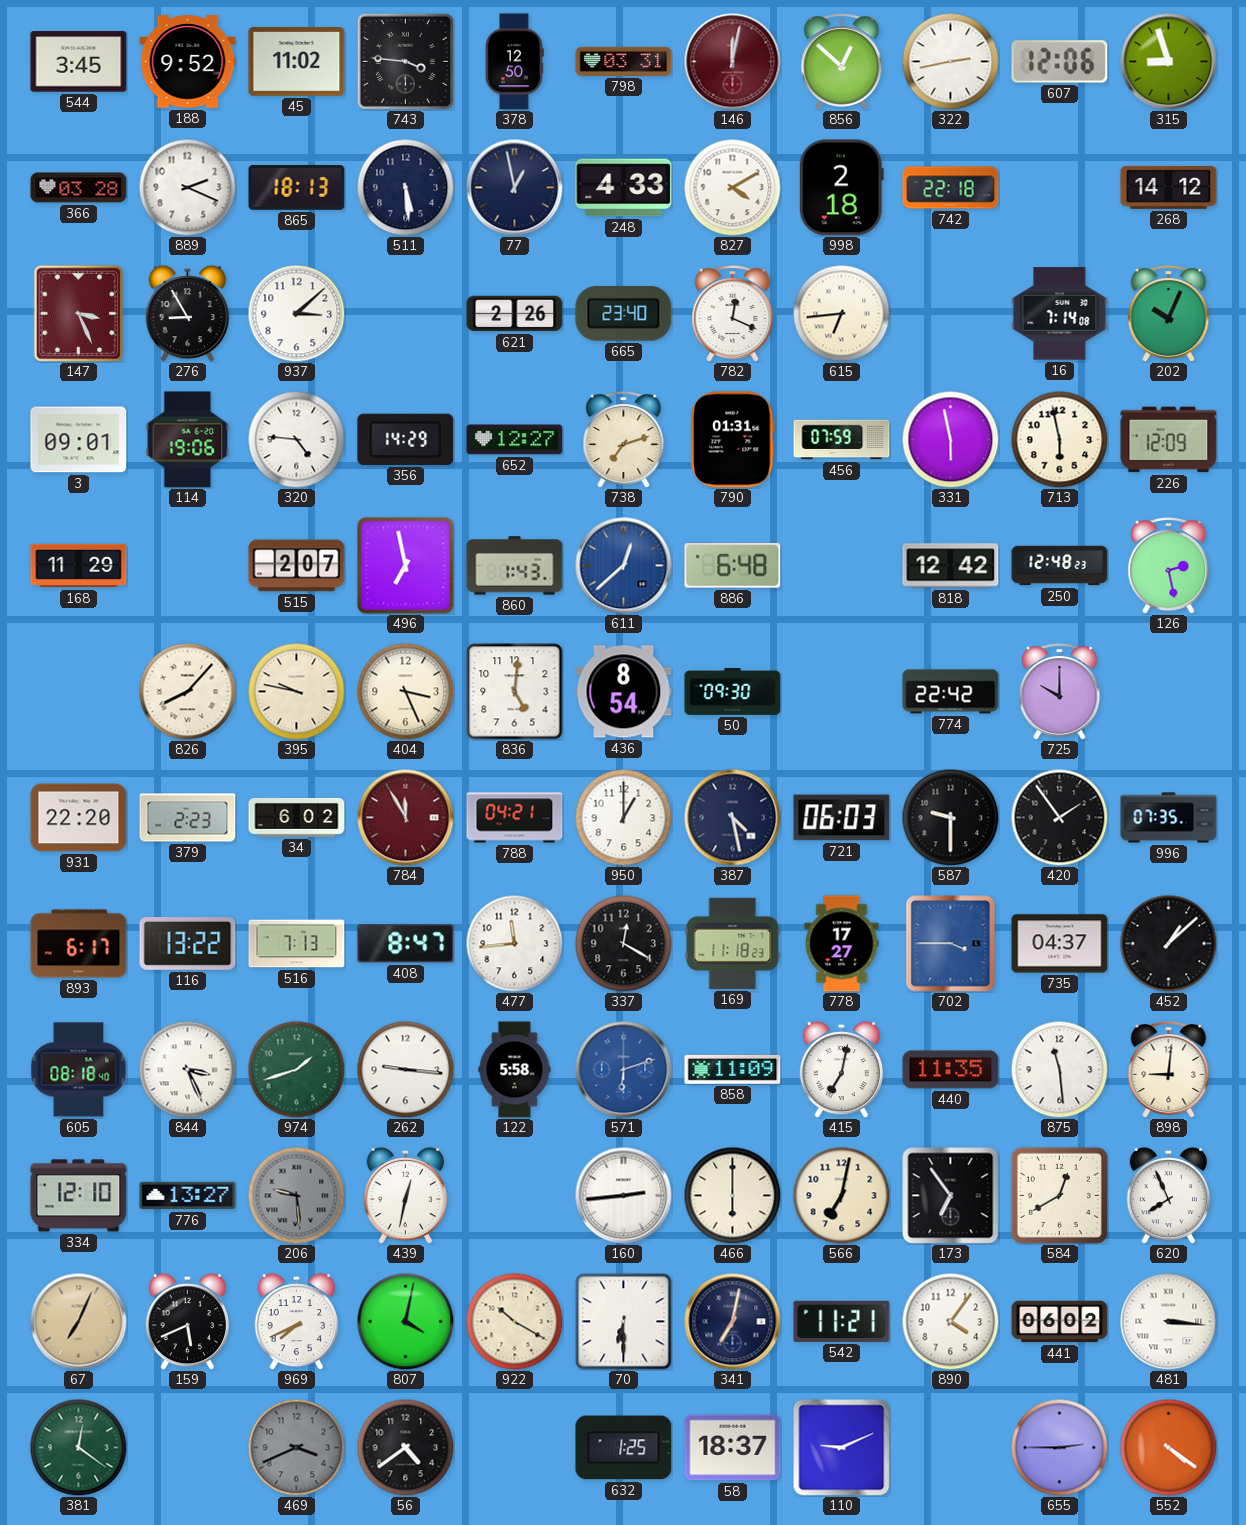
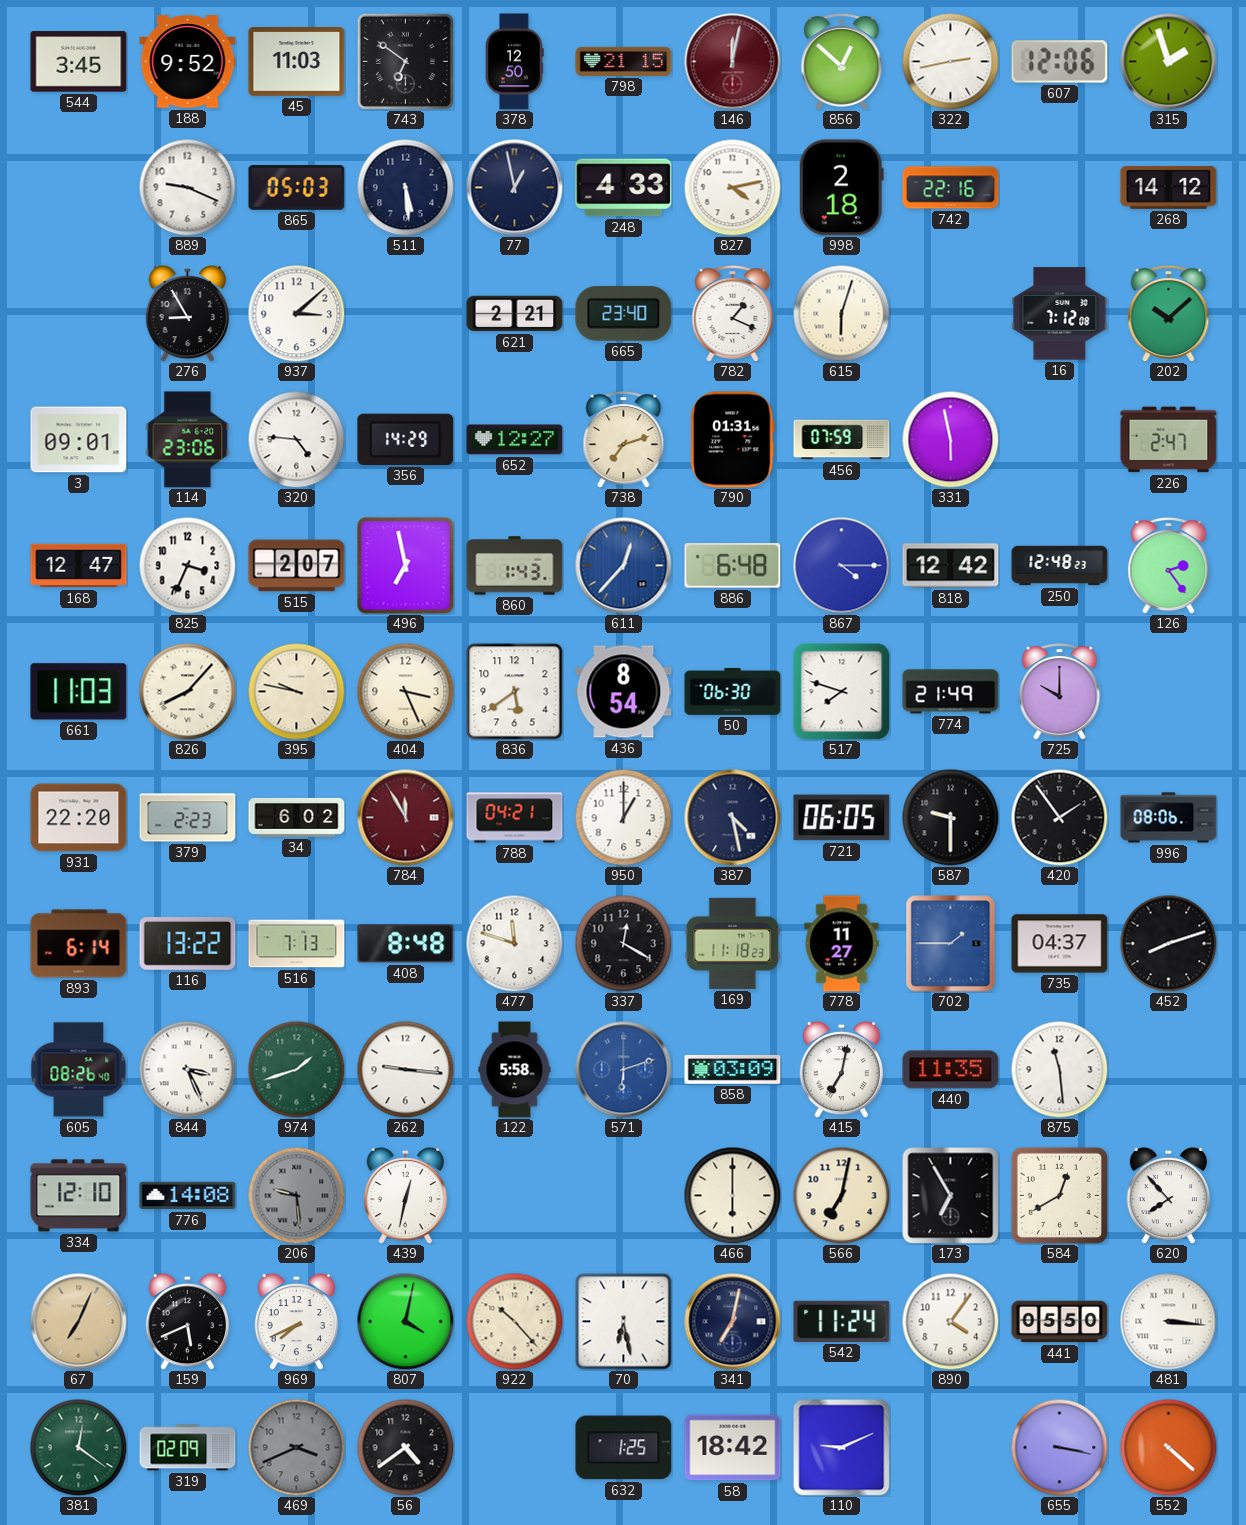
45: 11:02 -> 11:03 (297, 62)
743: 3:46 -> 6:51 (405, 61)
798: 03:31 -> 21:15 (624, 61)
315: 8:57 -> 1:57 (1169, 62)
366: 03:28 -> none (79, 188)
889: 2:19 -> 9:19 (187, 187)
865: 18:13 -> 05:03 (297, 188)
827: 4:10 -> 4:13 (732, 187)
742: 22:18 -> 22:16 (951, 188)
147: 3:26 -> none (79, 313)
621: 2:26 -> 2:21 (515, 314)
782: 12:19 -> 1:19 (733, 314)
615: 6:44 -> 6:03 (841, 313)
16: 7:14 -> 7:12 (1060, 314)
202: 10:04 -> 10:08 (1169, 314)
114: 19:06 -> 23:06 (188, 440)
713: 5:58 -> none (1059, 439)
226: 12:09 -> 2:47 (1169, 440)
168: 11:29 -> 12:47 (79, 566)
825: none -> 3:34 (187, 565)
611: 12:38 -> 12:37 (624, 566)
867: none -> 4:15 (842, 566)
126: 2:28 -> 2:24 (1169, 566)
661: none -> 11:03 (79, 692)
836: 5:01 -> 5:39 (515, 692)
50: 09:30 -> 06:30 (733, 692)
517: none -> 7:48 (842, 692)
774: 22:42 -> 21:49 (951, 692)
721: 06:03 -> 06:05 (842, 818)
996: 07:35 -> 08:06 (1169, 818)
893: 6:17 -> 6:14 (79, 944)
408: 8:47 -> 8:48 (406, 944)
477: 11:44 -> 11:48 (514, 943)
778: 17:27 -> 11:27 (842, 944)
702: 3:45 -> 1:45 (951, 944)
452: 1:08 -> 8:12 (1168, 943)
605: 08:18 -> 08:26 (79, 1070)
858: 11:09 -> 03:09 (733, 1069)
898: 9:01 -> none (1169, 1070)
776: 13:27 -> 14:08 (188, 1196)
160: 2:44 -> none (624, 1196)
173: 6:54 -> 6:55 (951, 1196)
620: 7:56 -> 7:53 (1169, 1195)
922: 10:20 -> 10:23 (514, 1321)
70: 6:30 -> 6:28 (624, 1322)
542: 11:21 -> 11:24 (842, 1321)
441: 06:02 -> 05:50 (1060, 1322)
319: none -> 02:09 (188, 1448)
58: 18:37 -> 18:42 (733, 1448)
655: 2:45 -> 3:17 (1059, 1447)
552: 4:21 -> 4:22 (1168, 1447)
